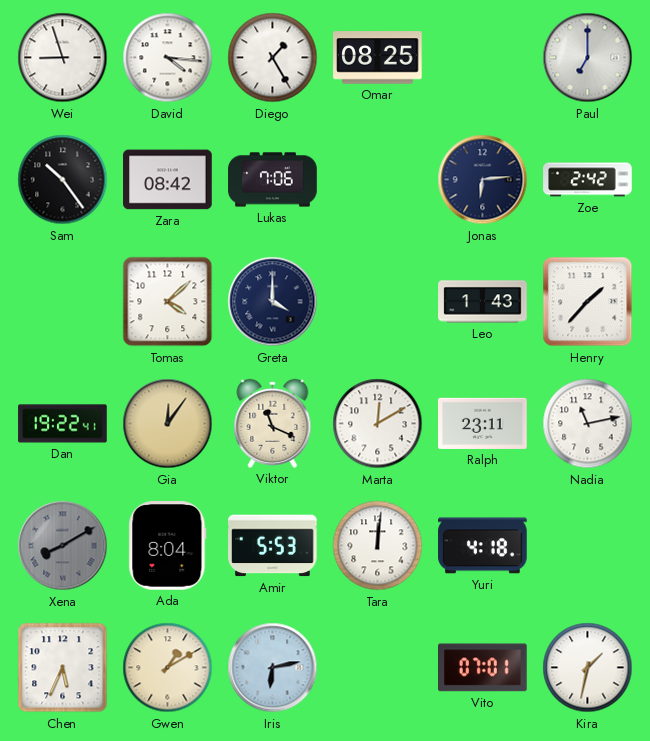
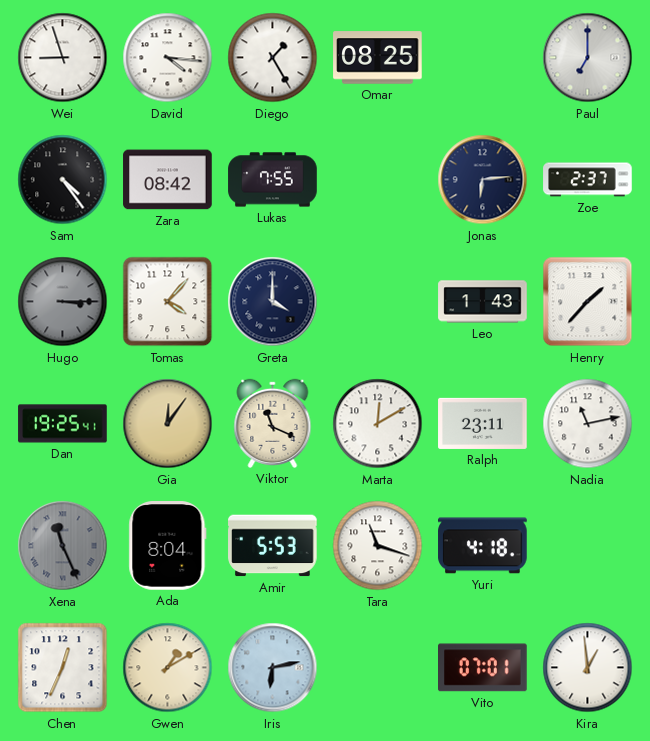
Sam: 10:24 -> 4:24 (63, 180)
Lukas: 7:06 -> 7:55 (273, 180)
Zoe: 2:42 -> 2:37 (588, 180)
Hugo: none -> 3:15 (63, 302)
Tomas: 4:08 -> 4:07 (168, 302)
Dan: 19:22 -> 19:25 (63, 424)
Xena: 8:10 -> 11:26 (63, 546)
Tara: 12:01 -> 11:18 (378, 546)
Chen: 5:34 -> 12:34 (63, 668)
Kira: 1:32 -> 12:59 (588, 668)
